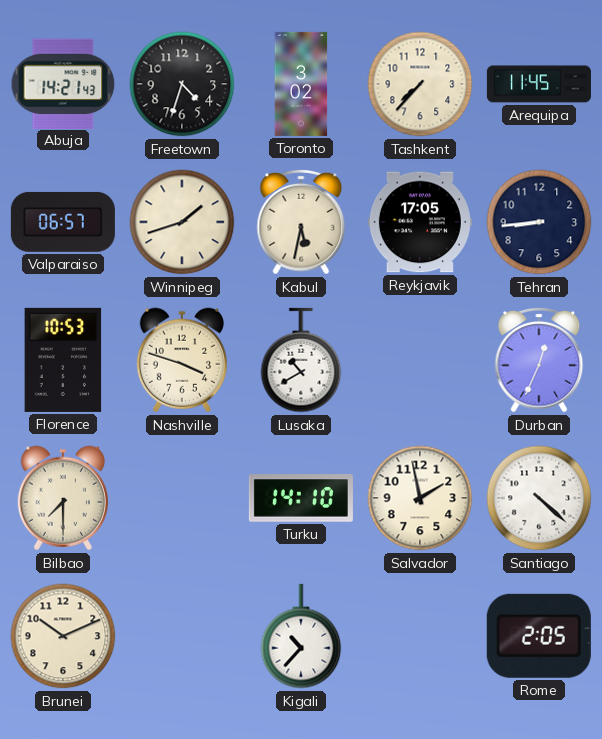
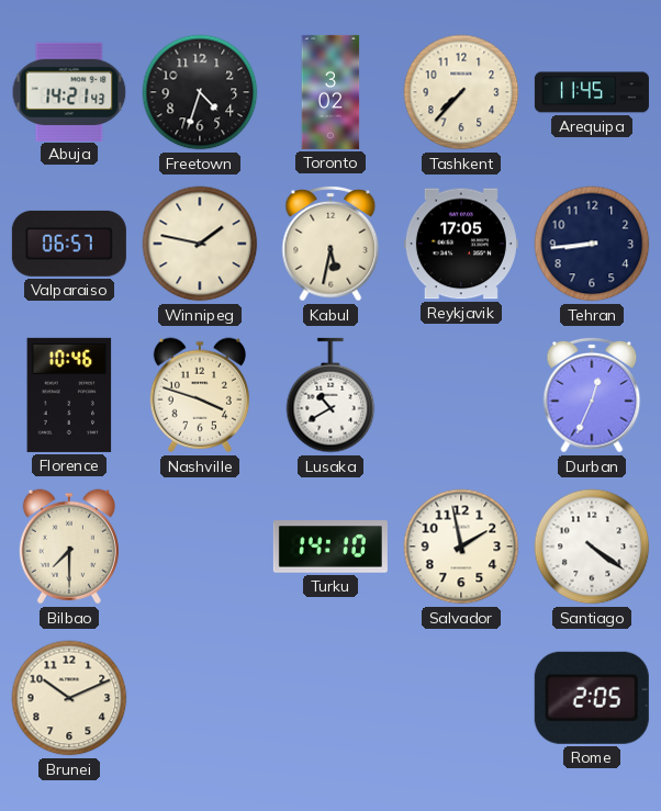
Winnipeg: 1:42 -> 1:47 (200, 244)
Florence: 10:53 -> 10:46 (69, 395)
Santiago: 4:22 -> 4:21 (592, 547)
Kigali: 10:37 -> none (301, 636)
